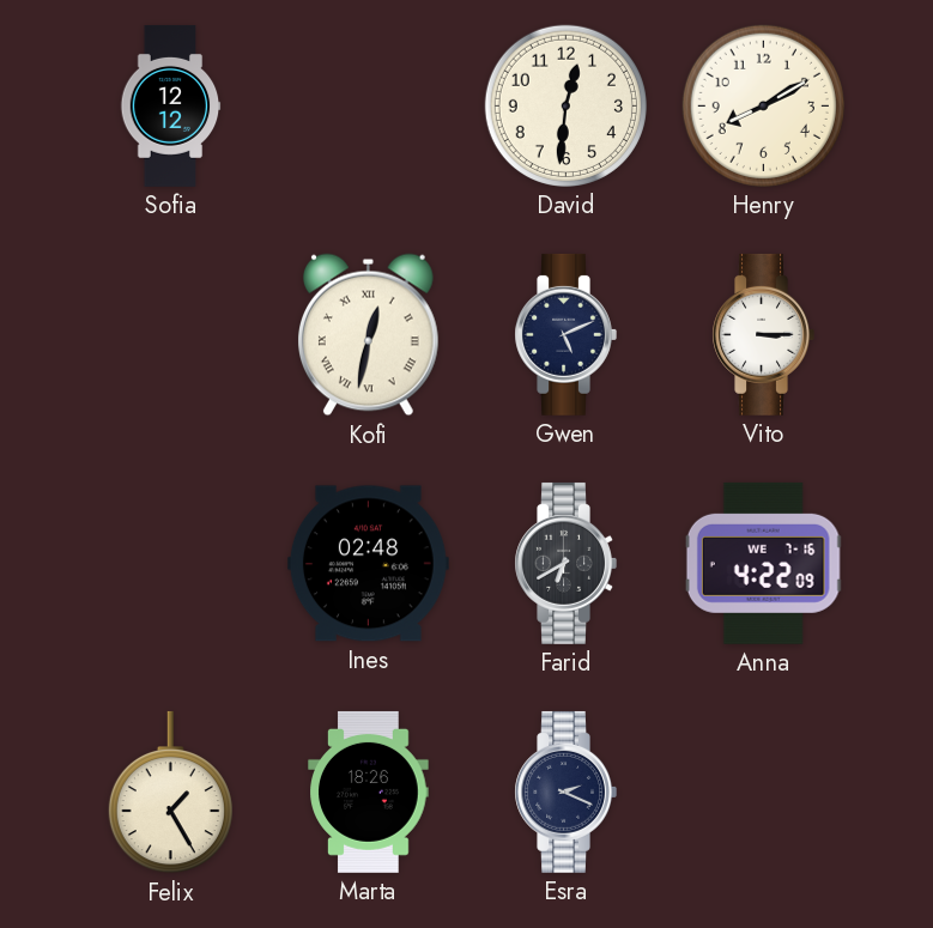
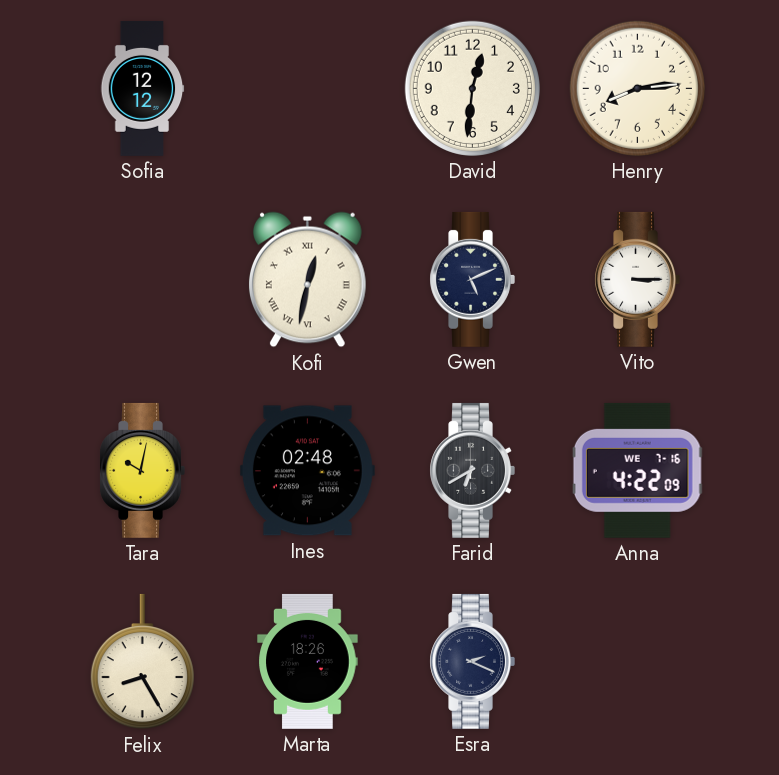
Henry: 8:10 -> 8:14 (637, 88)
Tara: none -> 10:02 (142, 470)
Felix: 1:25 -> 8:25 (142, 662)
